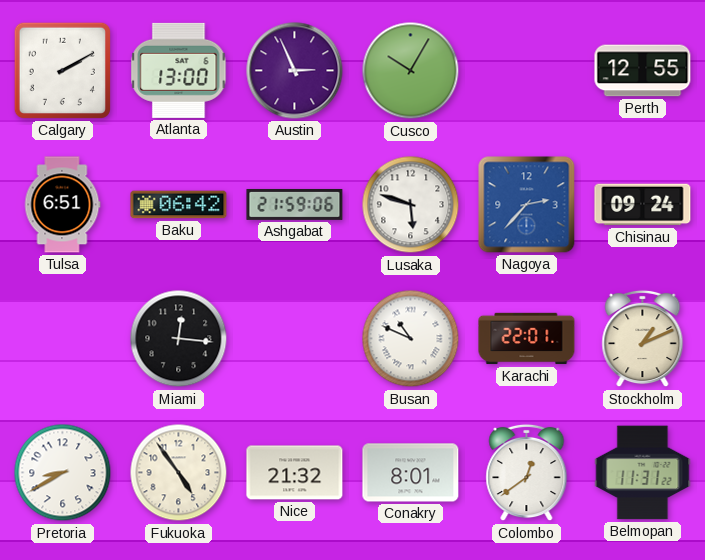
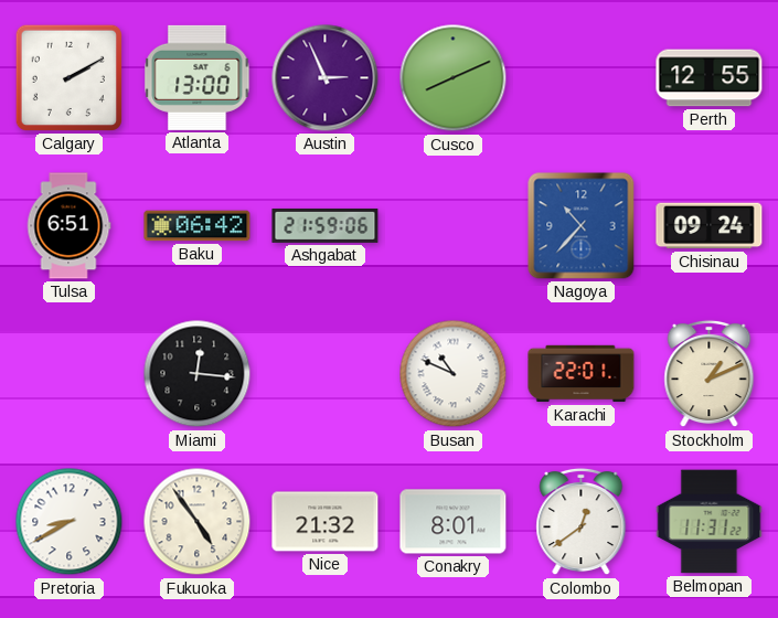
Cusco: 10:05 -> 8:11 (454, 78)
Lusaka: 5:48 -> none (411, 205)
Nagoya: 2:37 -> 10:37 (582, 226)
